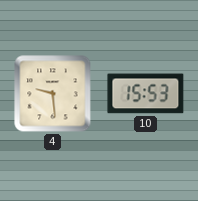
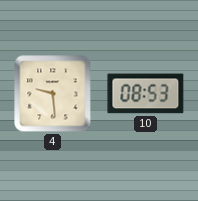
10: 15:53 -> 08:53 (146, 94)
